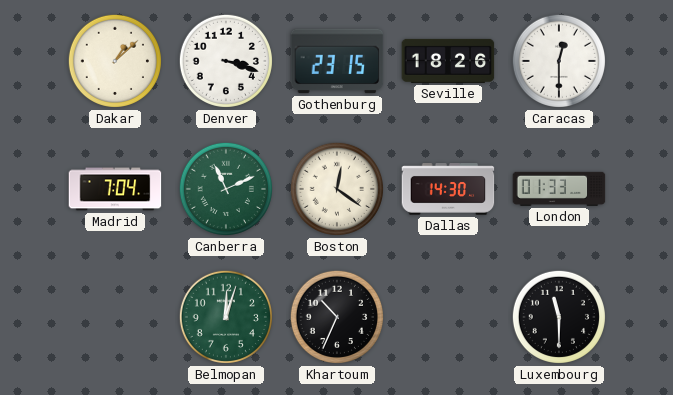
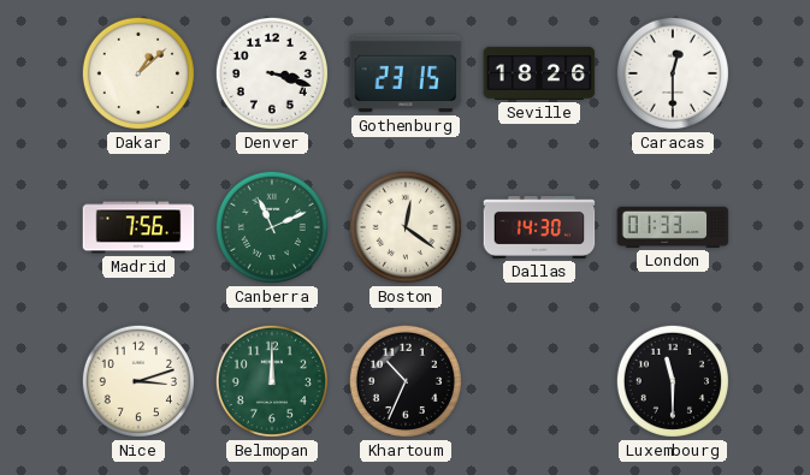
Madrid: 7:04 -> 7:56 (138, 227)
Nice: none -> 3:12 (138, 381)
Belmopan: 12:03 -> 12:00 (272, 381)
